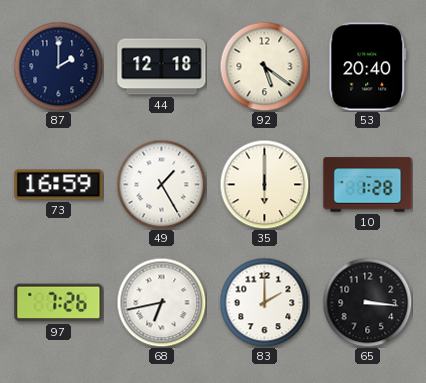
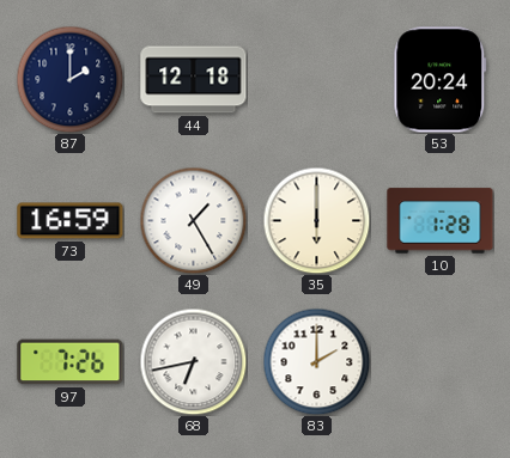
92: 5:21 -> none (264, 66)
53: 20:40 -> 20:24 (441, 80)
65: 3:16 -> none (367, 302)
